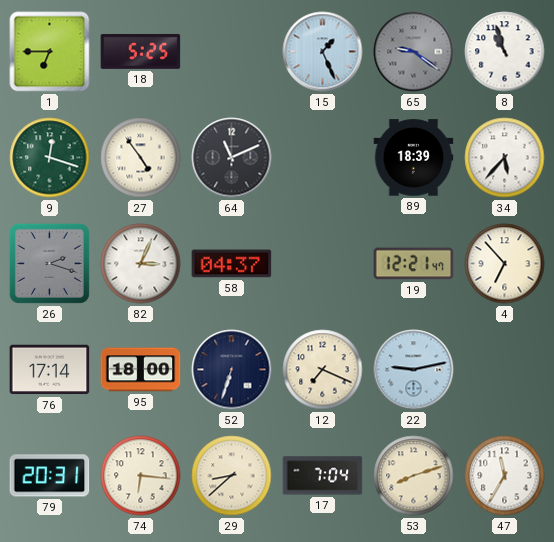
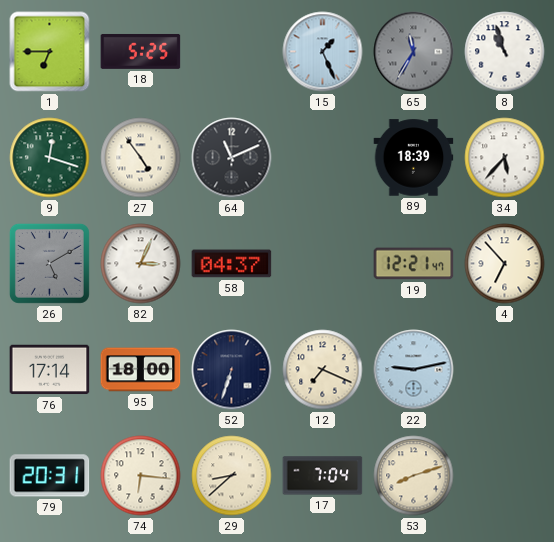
65: 9:21 -> 11:35 (414, 52)
26: 2:18 -> 5:10 (49, 263)
47: 11:35 -> none (505, 476)
